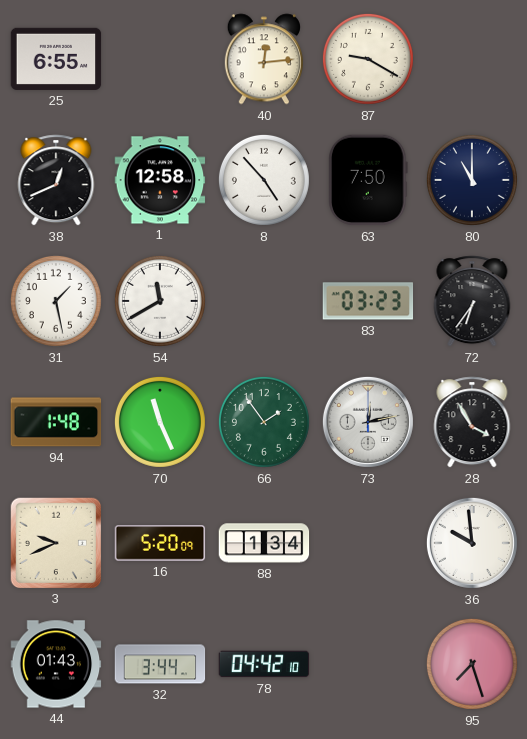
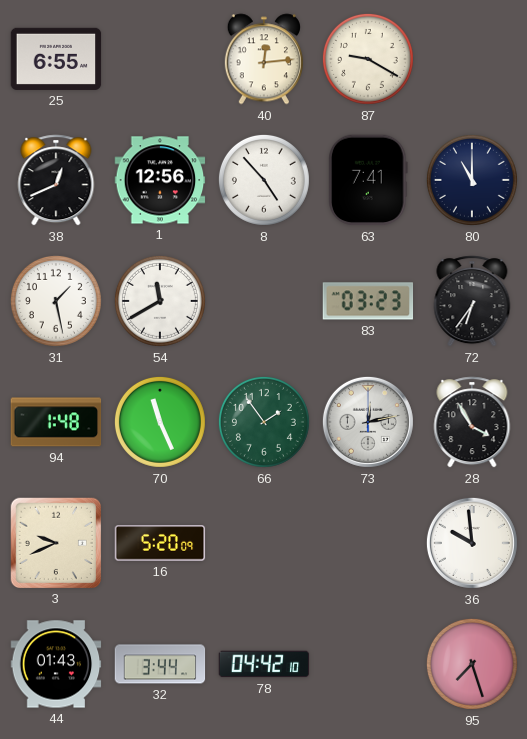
1: 12:58 -> 12:56 (160, 180)
63: 7:50 -> 7:41 (369, 180)
88: 1:34 -> none (264, 543)
